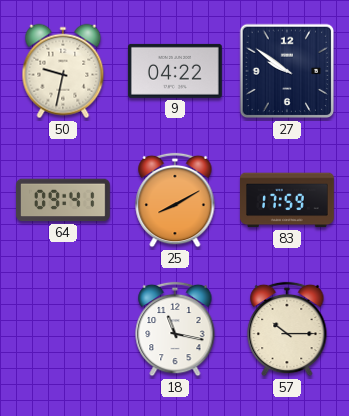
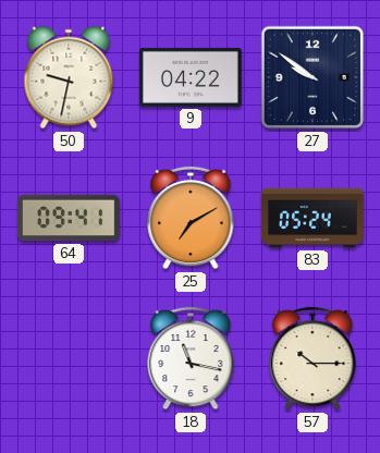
25: 8:10 -> 7:10 (191, 218)
83: 17:59 -> 05:24 (314, 218)
